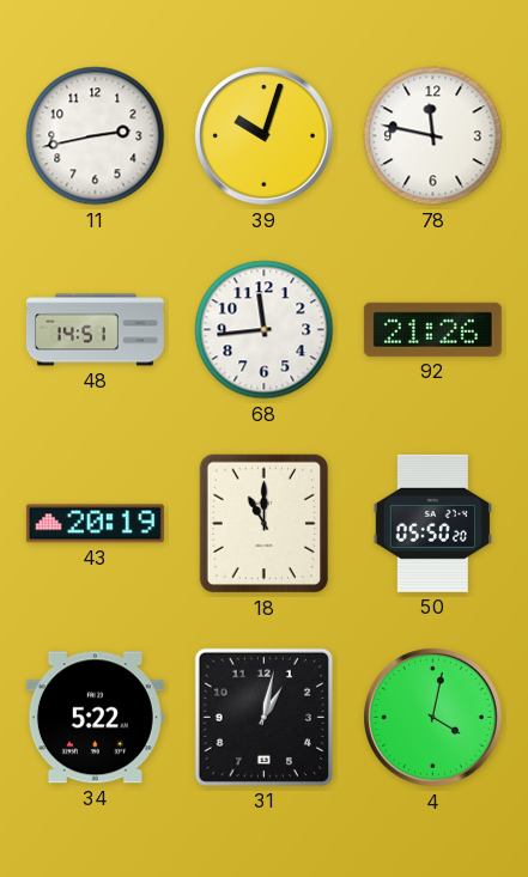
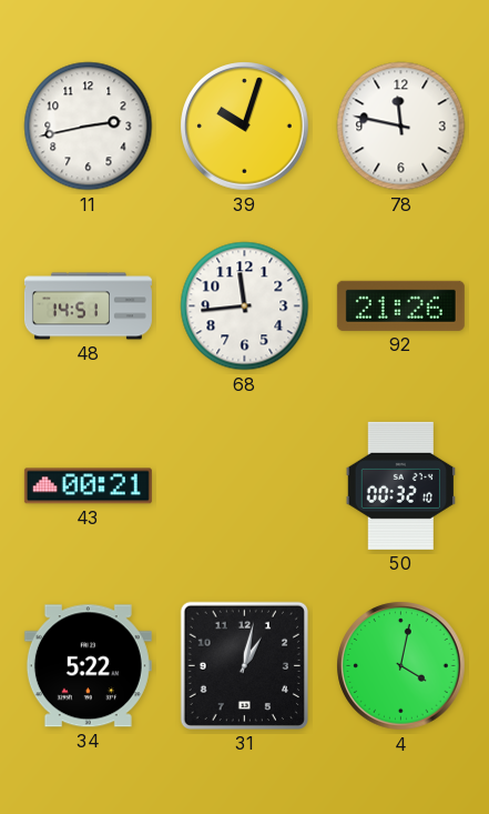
43: 20:19 -> 00:21 (88, 486)
18: 11:00 -> none (265, 524)
50: 05:50 -> 00:32 (400, 485)
